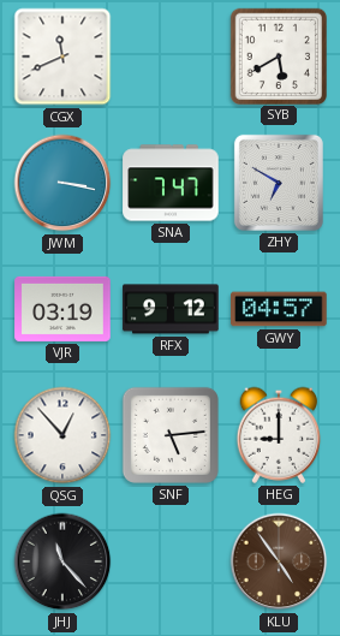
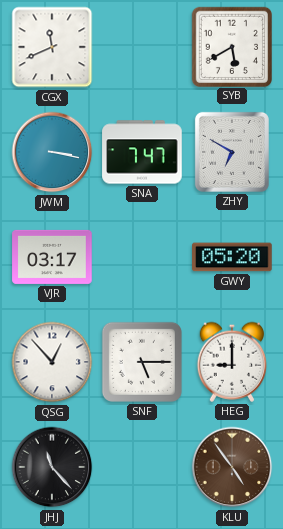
VJR: 03:19 -> 03:17 (52, 257)
RFX: 9:12 -> none (171, 309)
GWY: 04:57 -> 05:20 (232, 257)
SNF: 5:14 -> 5:15 (142, 362)
